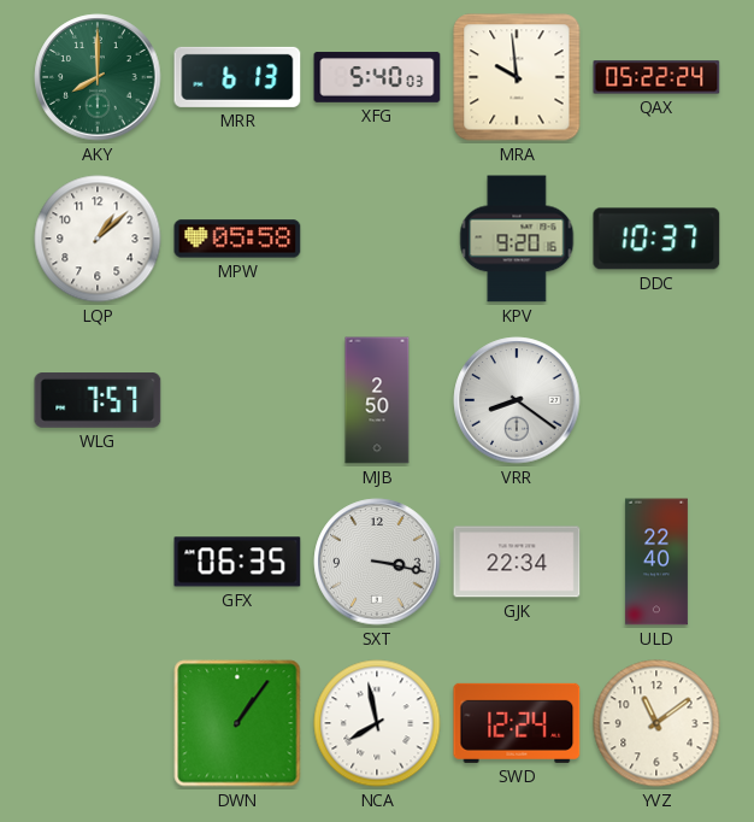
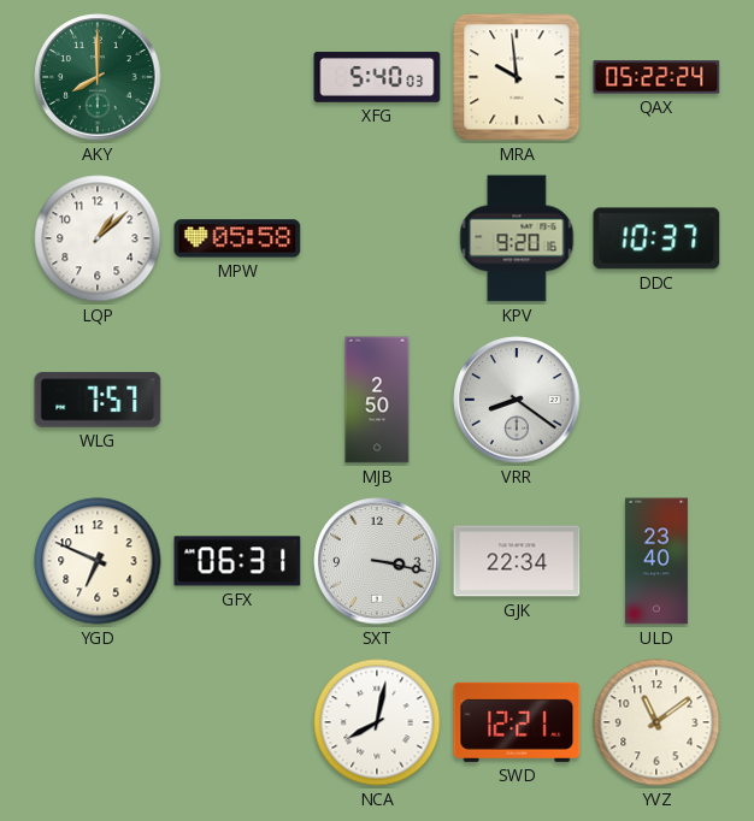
MRR: 6:13 -> none (237, 77)
YGD: none -> 6:49 (98, 561)
GFX: 06:35 -> 06:31 (237, 561)
ULD: 22:40 -> 23:40 (656, 561)
DWN: 1:06 -> none (237, 723)
NCA: 7:58 -> 8:02 (377, 722)
SWD: 12:24 -> 12:21 (517, 722)
